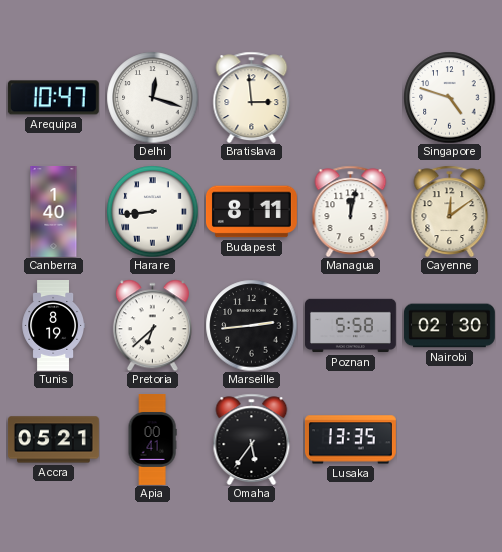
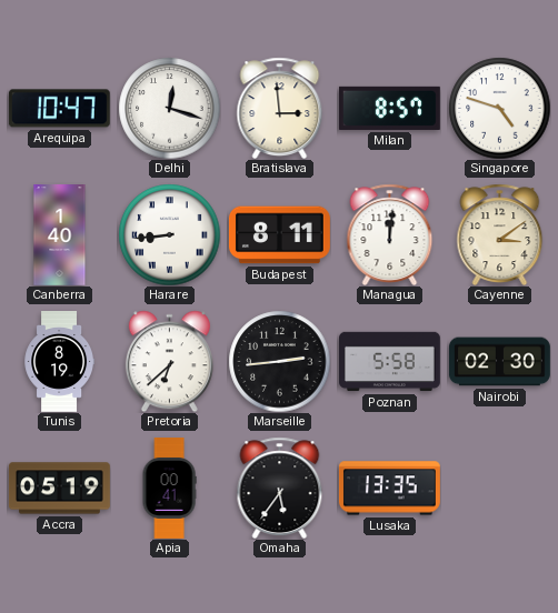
Milan: none -> 8:57 (389, 108)
Managua: 12:02 -> 12:01 (390, 234)
Cayenne: 12:09 -> 3:09 (500, 234)
Accra: 05:21 -> 05:19 (59, 489)
